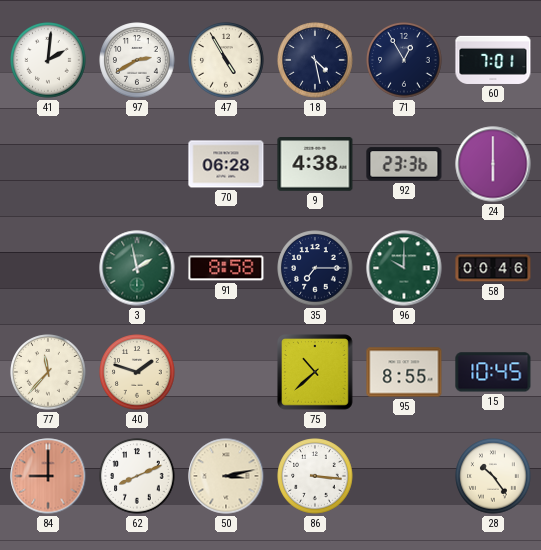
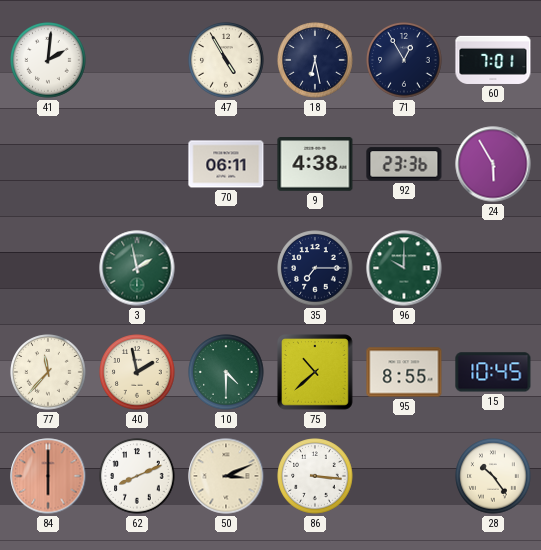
97: 2:40 -> none (137, 60)
18: 4:28 -> 6:28 (315, 60)
70: 06:28 -> 06:11 (226, 164)
24: 6:00 -> 5:55 (493, 164)
91: 8:58 -> none (226, 268)
58: 00:46 -> none (493, 268)
40: 1:48 -> 1:58 (137, 372)
10: none -> 4:30 (226, 372)
84: 9:00 -> 6:00 (48, 476)
50: 3:13 -> 3:11 (226, 476)
